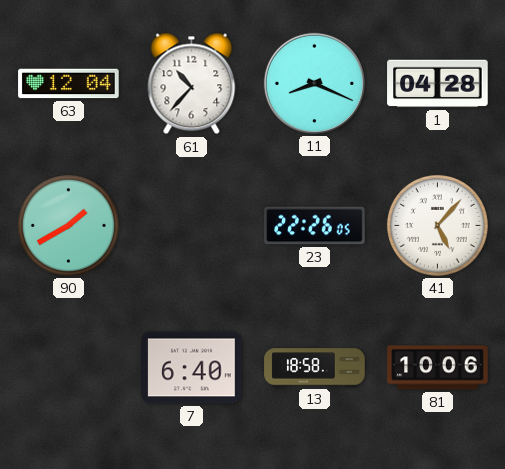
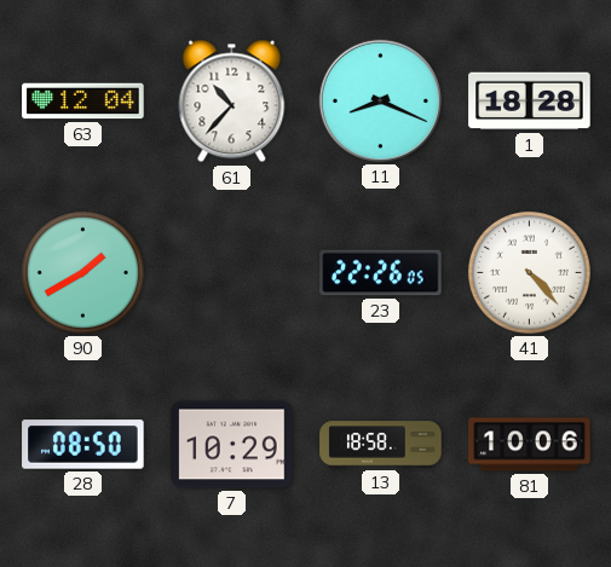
1: 04:28 -> 18:28 (530, 102)
41: 5:07 -> 4:23 (529, 272)
28: none -> 08:50 (83, 445)
7: 6:40 -> 10:29 (232, 445)
